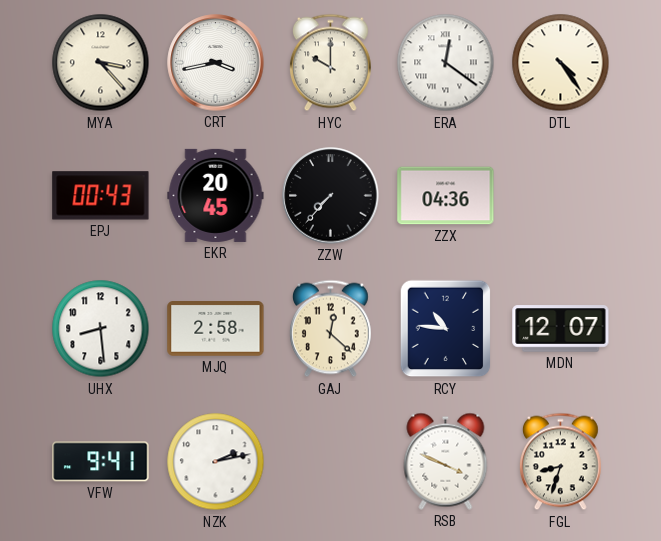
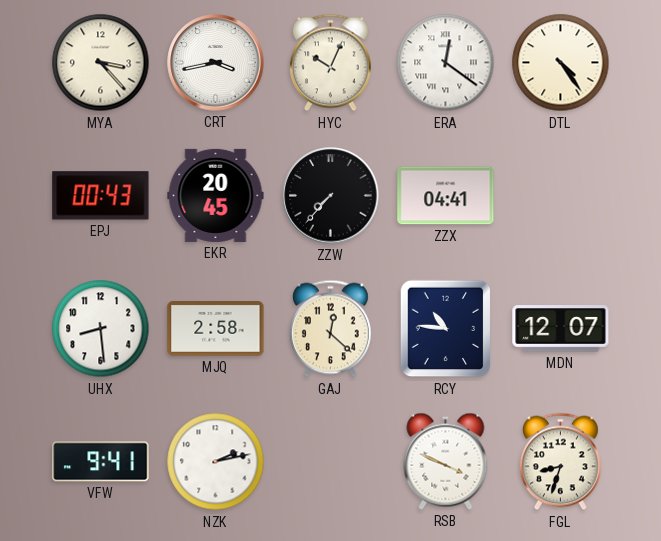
HYC: 10:00 -> 10:04 (330, 63)
ZZX: 04:36 -> 04:41 (446, 196)
